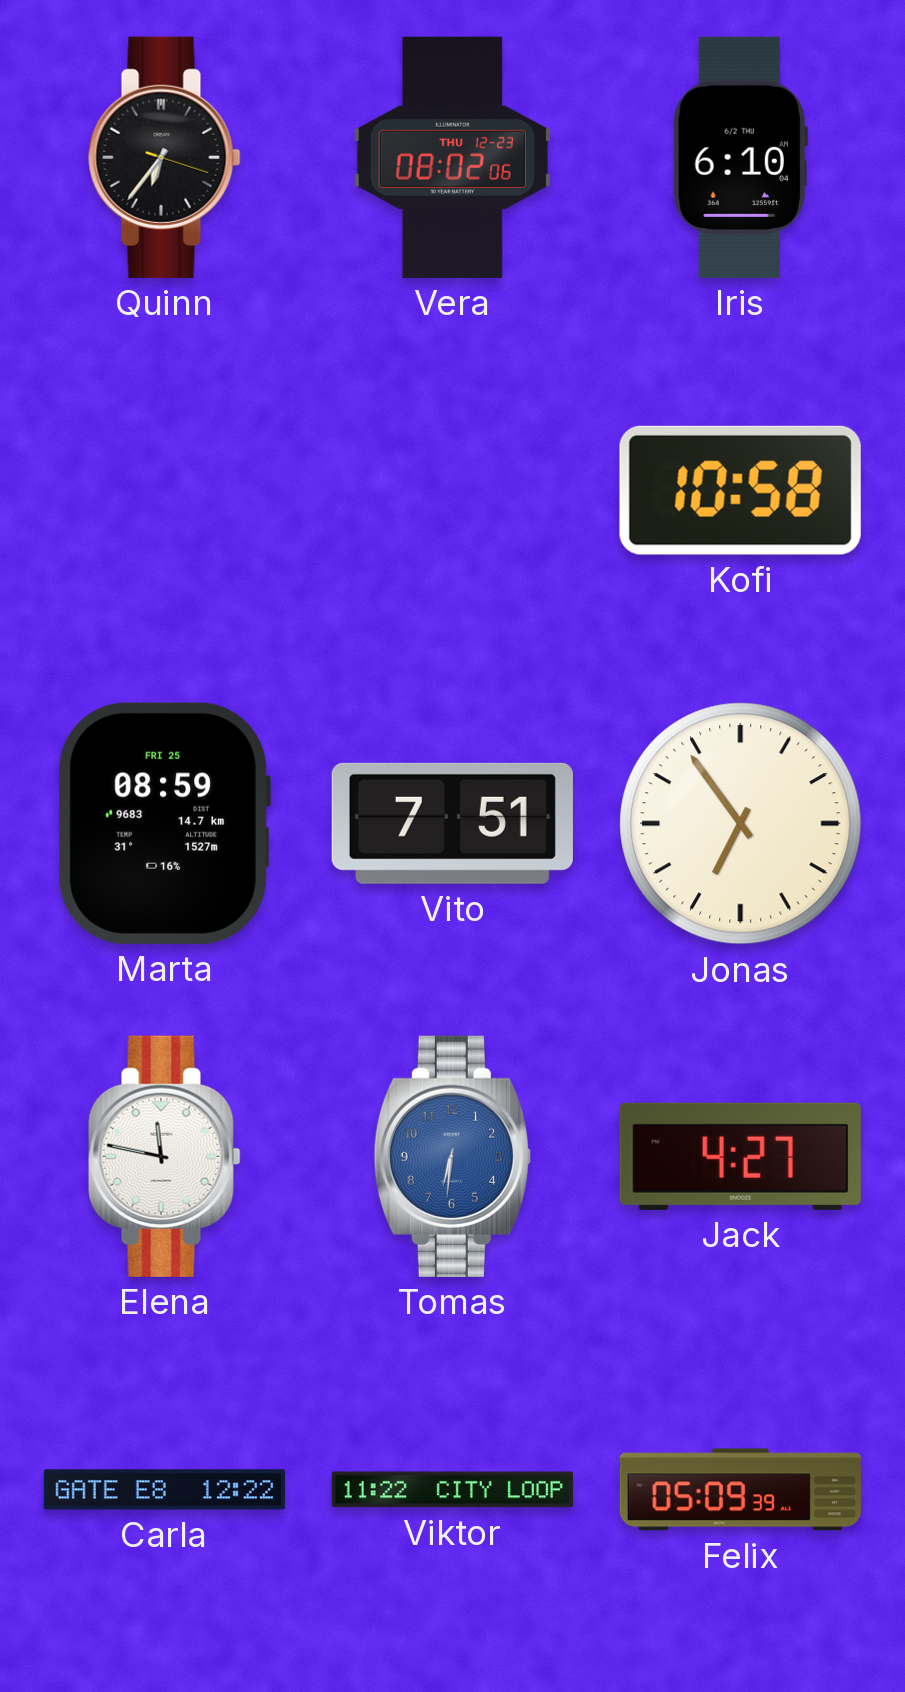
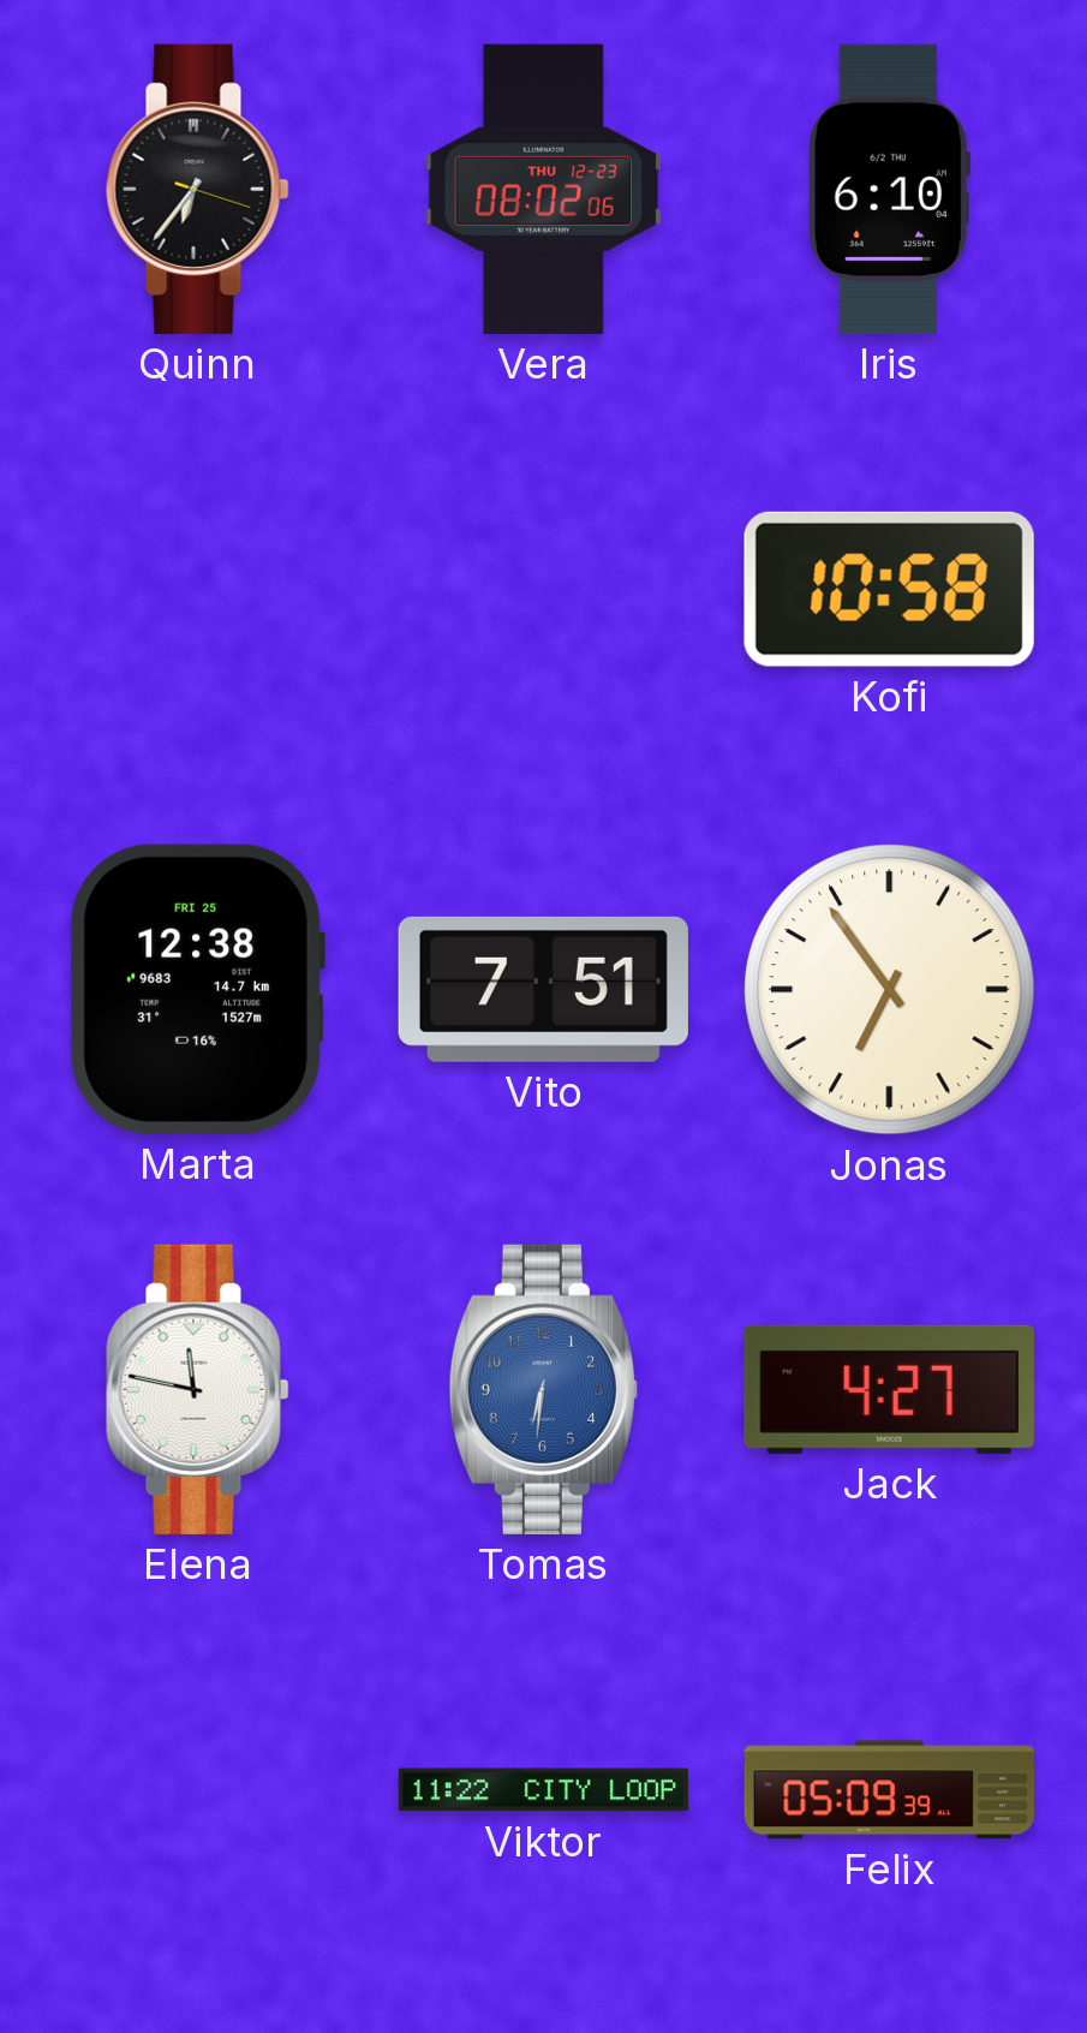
Marta: 08:59 -> 12:38 (197, 989)
Carla: 12:22 -> none (164, 1490)
